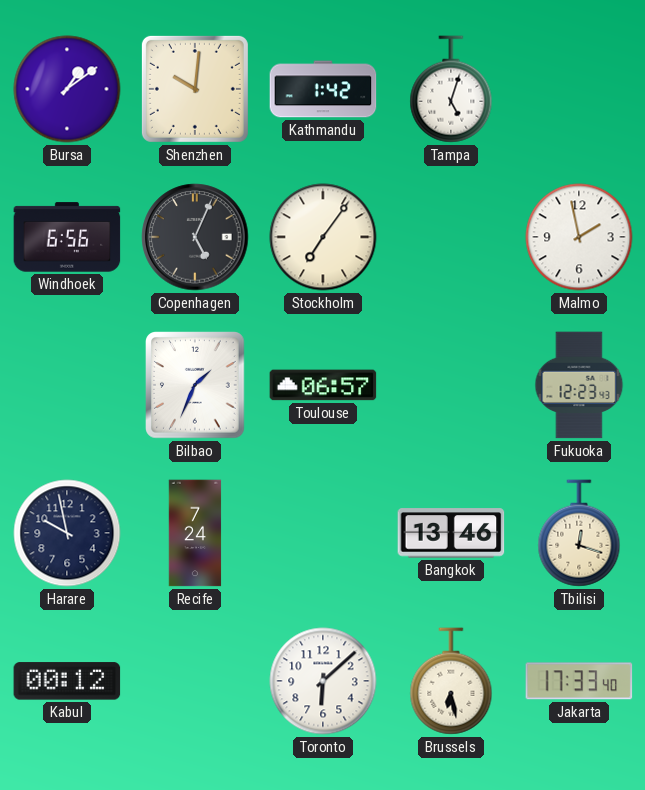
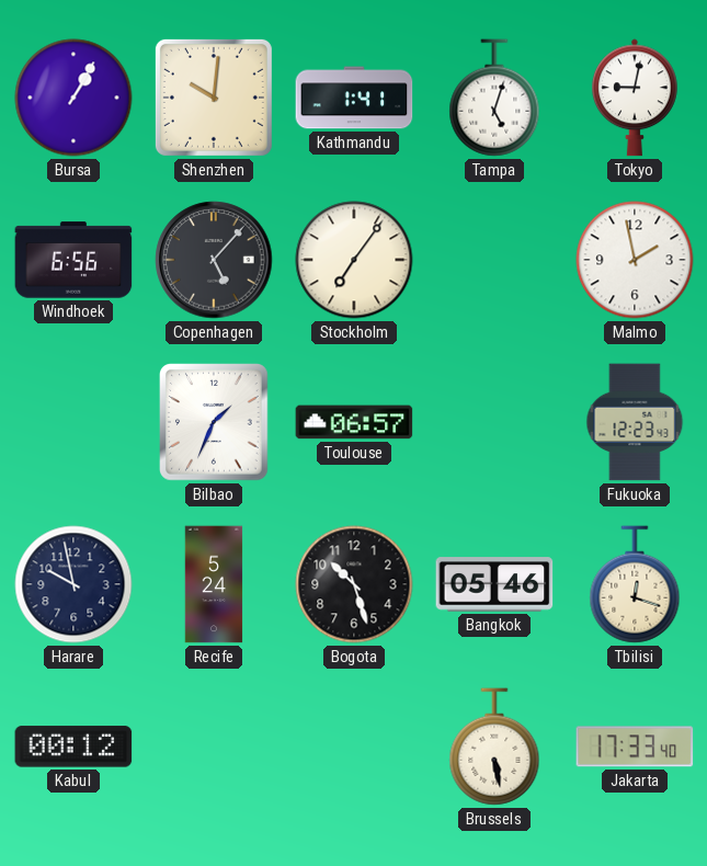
Bursa: 1:09 -> 1:05 (73, 98)
Kathmandu: 1:42 -> 1:41 (354, 98)
Tokyo: none -> 9:02 (636, 98)
Copenhagen: 5:04 -> 5:07 (214, 260)
Recife: 7:24 -> 5:24 (214, 584)
Bogota: none -> 10:27 (354, 584)
Bangkok: 13:46 -> 05:46 (494, 584)
Toronto: 6:08 -> none (323, 681)
Brussels: 6:28 -> 5:28 (494, 747)
